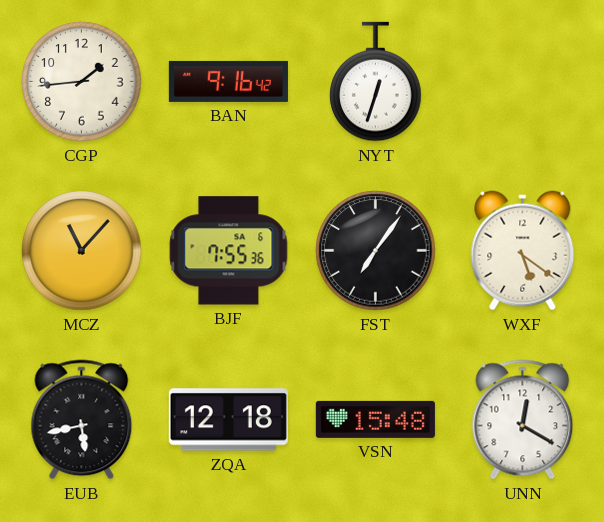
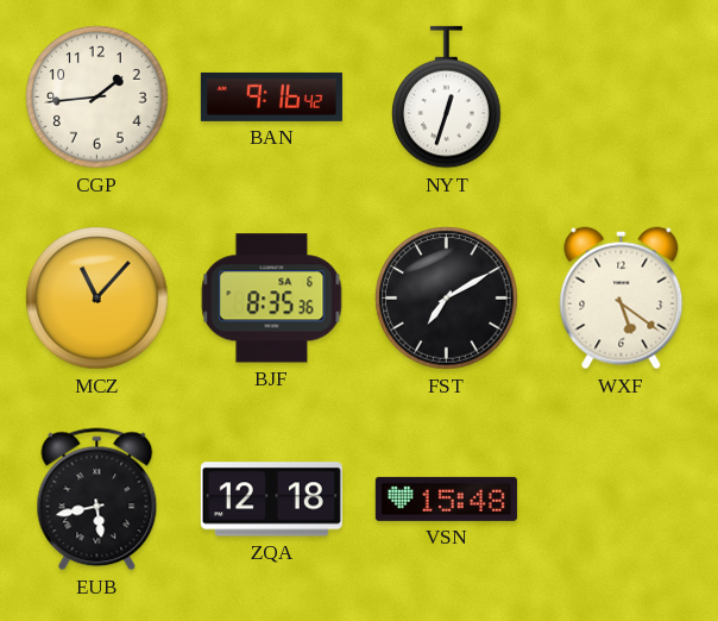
BJF: 7:55 -> 8:35 (272, 299)
FST: 7:06 -> 7:10 (447, 299)
UNN: 12:20 -> none (523, 420)
